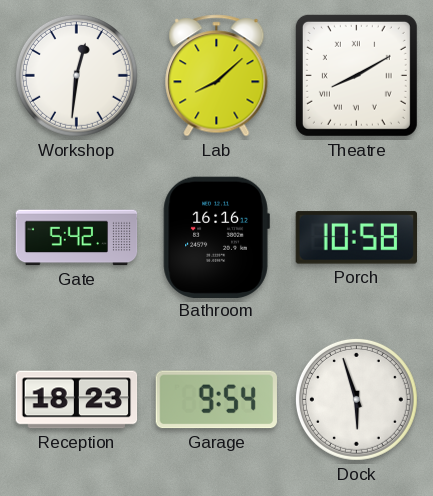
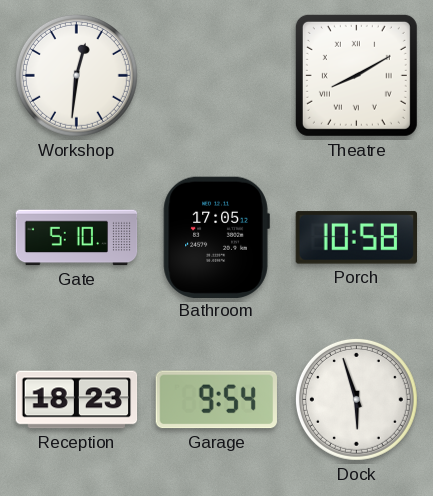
Lab: 8:08 -> none (217, 76)
Gate: 5:42 -> 5:10 (77, 238)
Bathroom: 16:16 -> 17:05 (216, 237)
